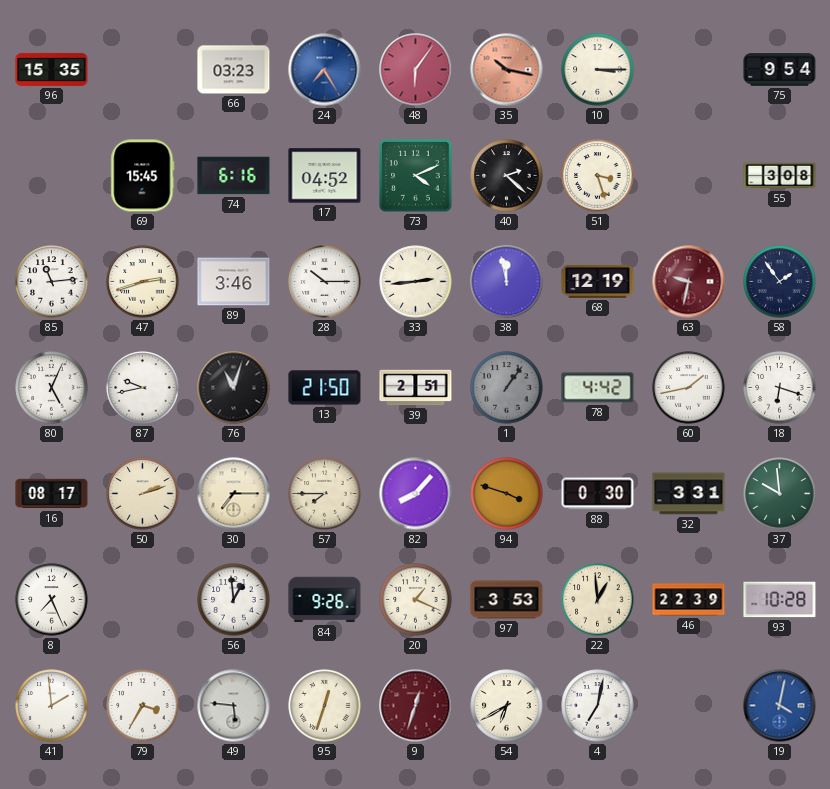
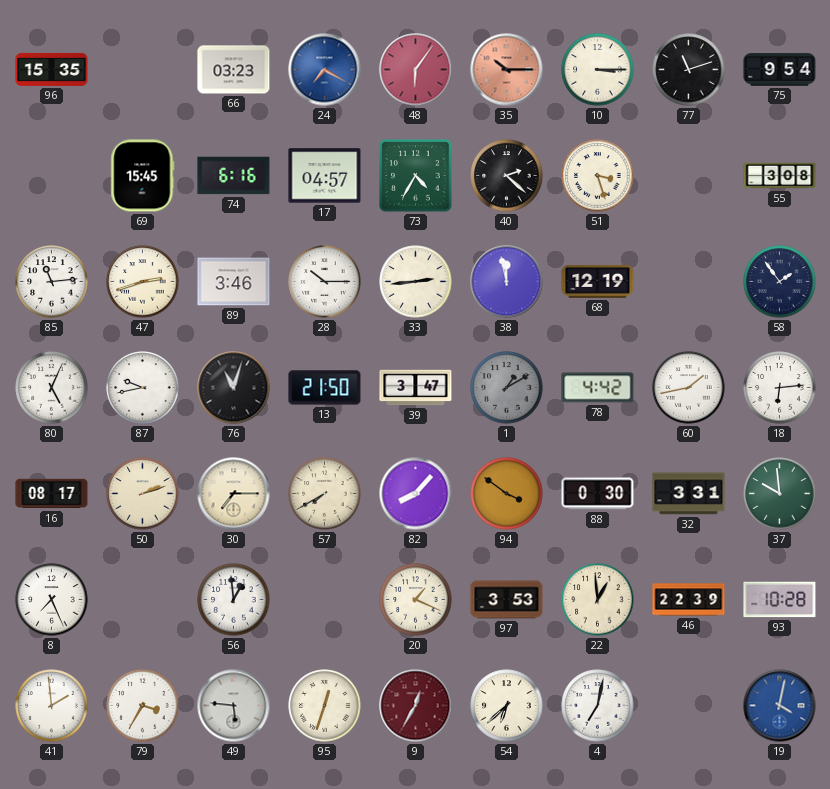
24: 7:25 -> 7:20 (325, 70)
35: 10:17 -> 10:15 (507, 70)
77: none -> 11:12 (689, 70)
17: 04:52 -> 04:57 (325, 176)
73: 4:11 -> 4:35 (416, 176)
63: 9:32 -> none (689, 282)
39: 2:51 -> 3:47 (416, 388)
1: 1:06 -> 1:10 (507, 388)
18: 6:18 -> 6:14 (780, 388)
57: 7:45 -> 7:40 (325, 494)
94: 3:48 -> 3:51 (507, 494)
84: 9:26 -> none (325, 600)
9: 12:33 -> 12:35 (416, 706)
54: 6:40 -> 6:38 (507, 706)
